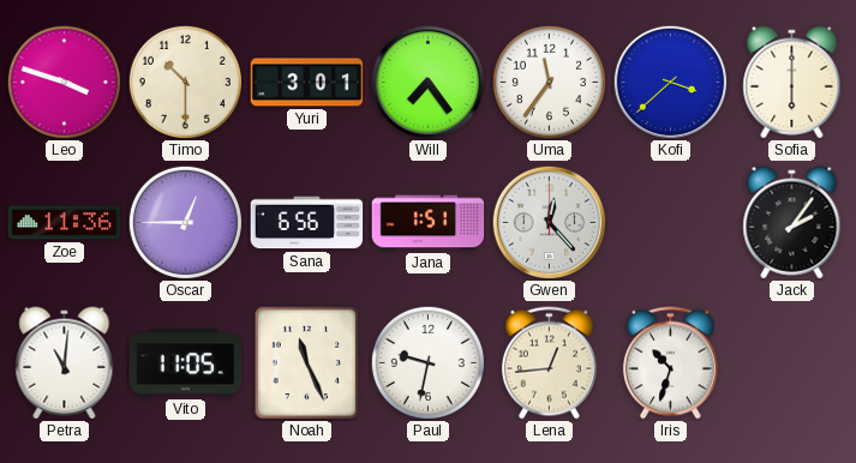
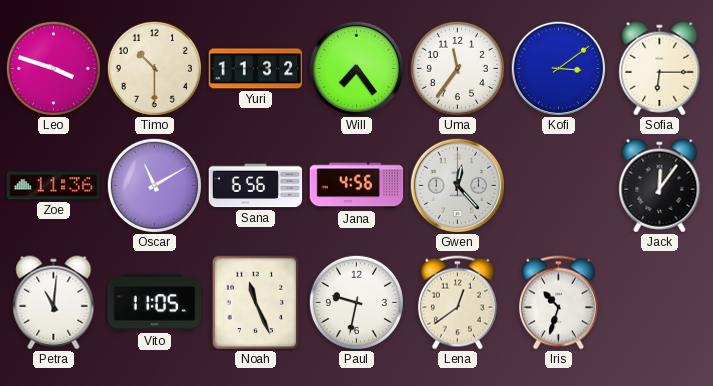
Yuri: 3:01 -> 11:32 (256, 69)
Kofi: 3:38 -> 3:09 (558, 68)
Sofia: 6:00 -> 6:15 (660, 69)
Oscar: 12:45 -> 11:10 (154, 185)
Jana: 1:51 -> 4:56 (357, 186)
Jack: 2:06 -> 12:06 (660, 186)
Lena: 12:44 -> 12:39 (457, 303)
